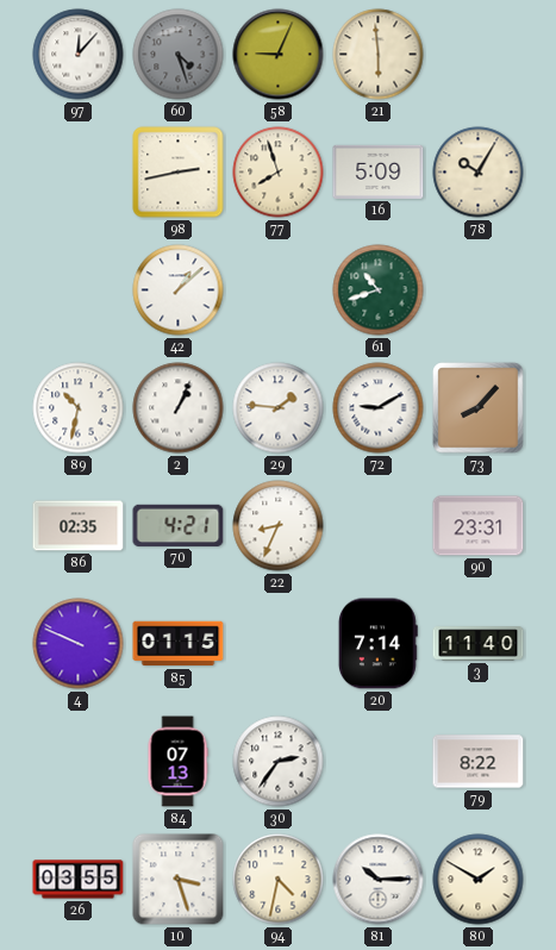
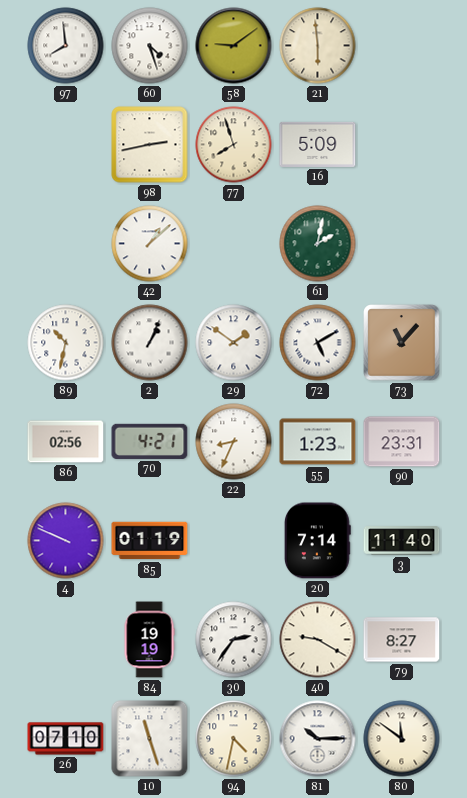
97: 12:07 -> 7:59 (66, 46)
60 dial: grey -> white (150, 46)
58: 9:04 -> 9:09 (234, 46)
78: 10:05 -> none (479, 173)
61: 10:42 -> 2:02 (318, 244)
29: 1:46 -> 1:51 (234, 343)
72: 9:10 -> 5:10 (318, 343)
73: 8:07 -> 11:07 (402, 343)
86: 02:35 -> 02:56 (66, 442)
55: none -> 1:23 (318, 442)
85: 01:15 -> 01:19 (150, 541)
84: 07:13 -> 19:19 (149, 640)
40: none -> 9:20 (318, 640)
79: 8:22 -> 8:27 (402, 640)
26: 03:55 -> 07:10 (66, 739)
10: 3:27 -> 11:27 (150, 739)
80: 1:50 -> 11:51 (402, 739)
